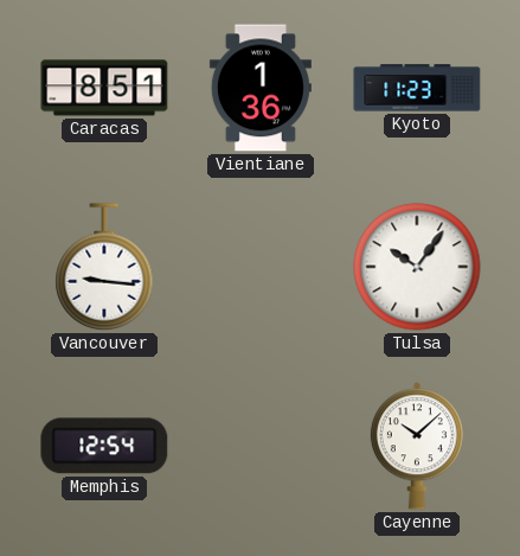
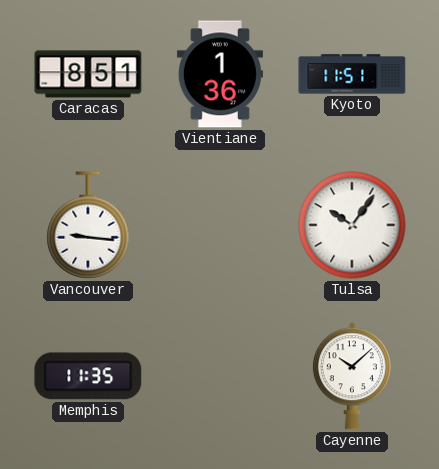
Kyoto: 11:23 -> 11:51 (352, 74)
Memphis: 12:54 -> 11:35 (88, 376)
